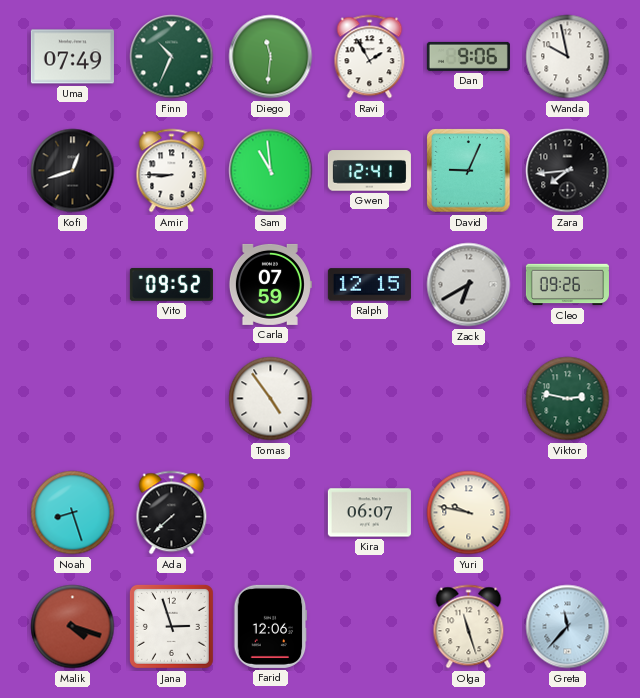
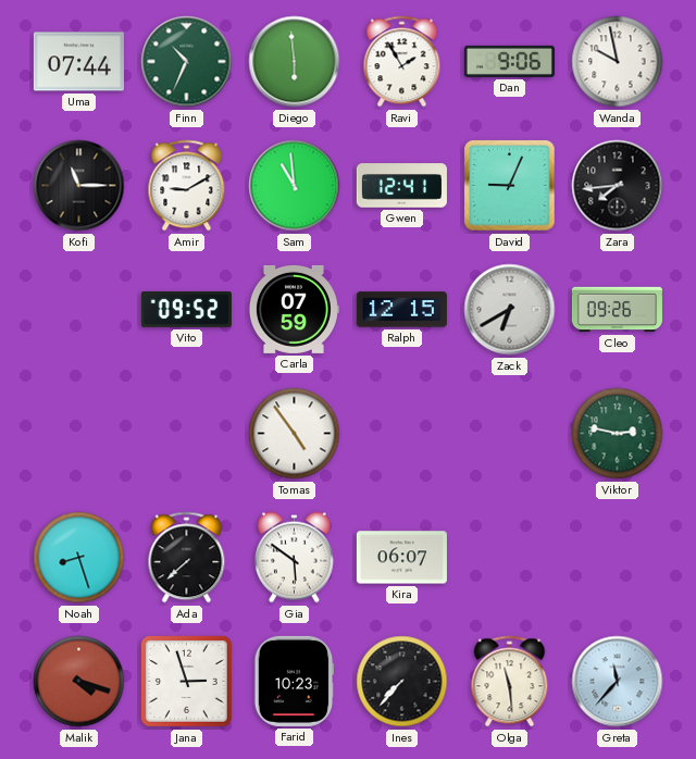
Uma: 07:49 -> 07:44 (78, 62)
Diego: 11:31 -> 5:59 (295, 62)
Kofi: 12:42 -> 11:15 (79, 186)
Amir: 8:45 -> 9:10 (187, 186)
Gia: none -> 5:51 (294, 558)
Yuri: 9:47 -> none (469, 513)
Farid: 12:06 -> 10:23 (295, 681)
Ines: none -> 7:37 (402, 682)
Olga: 11:27 -> 11:29 (510, 682)
